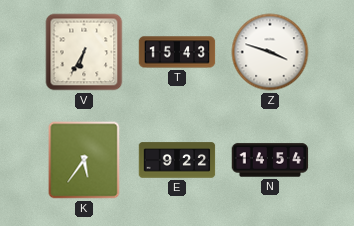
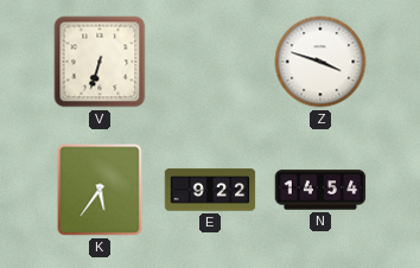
V: 6:35 -> 6:33 (100, 62)
T: 15:43 -> none (177, 52)
